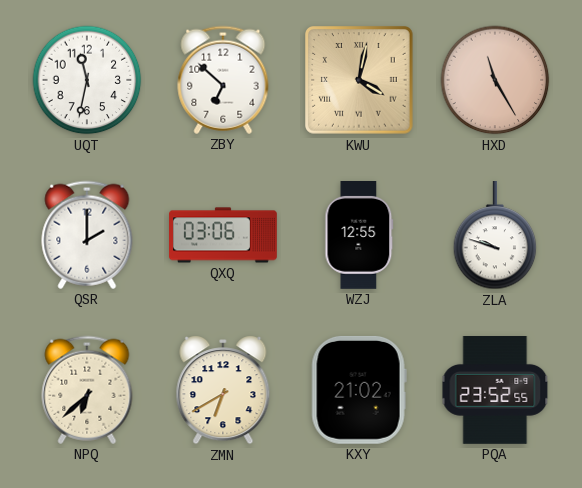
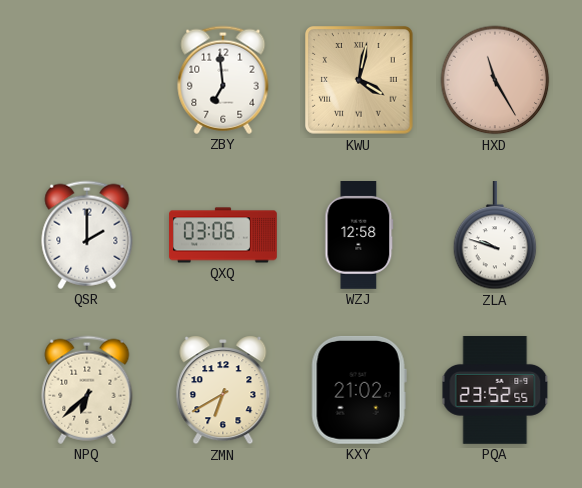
UQT: 11:32 -> none (87, 80)
ZBY: 6:52 -> 6:59 (223, 80)
WZJ: 12:55 -> 12:58 (359, 236)
